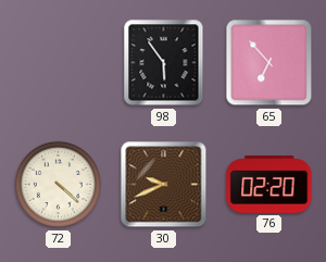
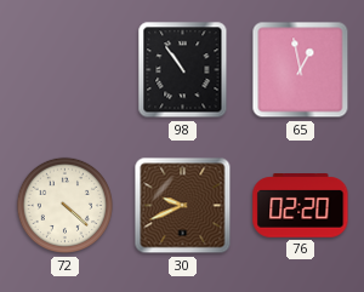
98: 5:54 -> 10:54 (183, 70)
65: 6:53 -> 12:58 (301, 70)
